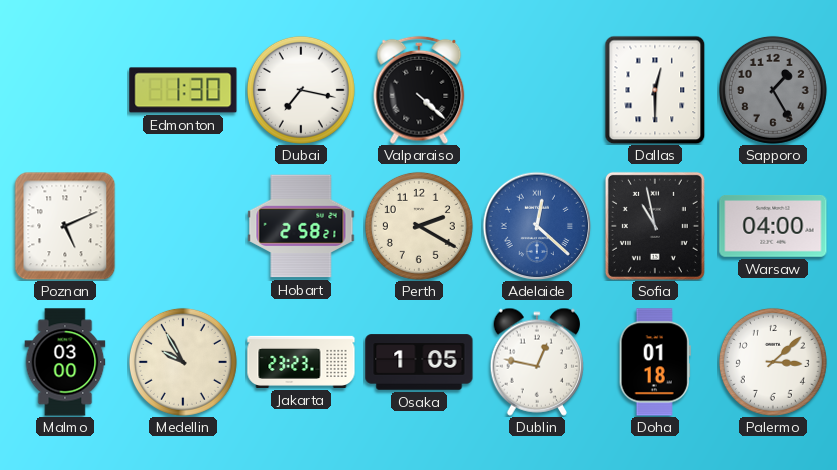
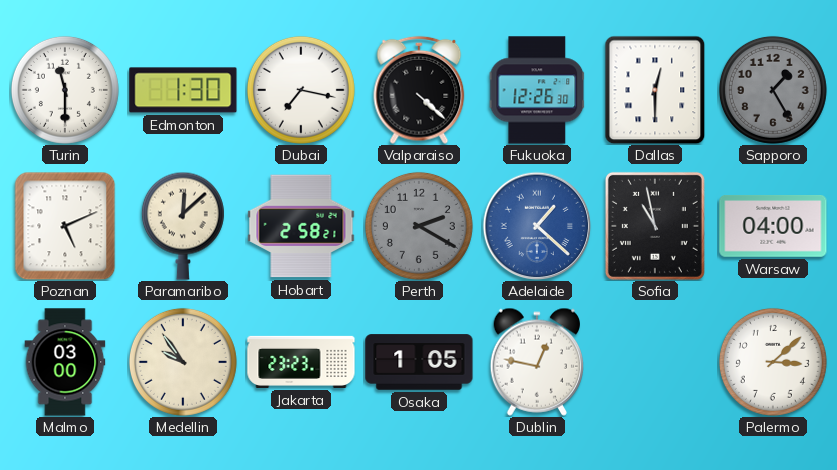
Turin: none -> 11:30 (65, 90)
Fukuoka: none -> 12:26 (537, 90)
Paramaribo: none -> 12:08 (183, 226)
Perth dial: cream -> grey (419, 226)
Adelaide: 12:22 -> 1:22 (537, 226)
Medellin: 9:55 -> 9:54 (183, 362)
Doha: 01:18 -> none (655, 362)
